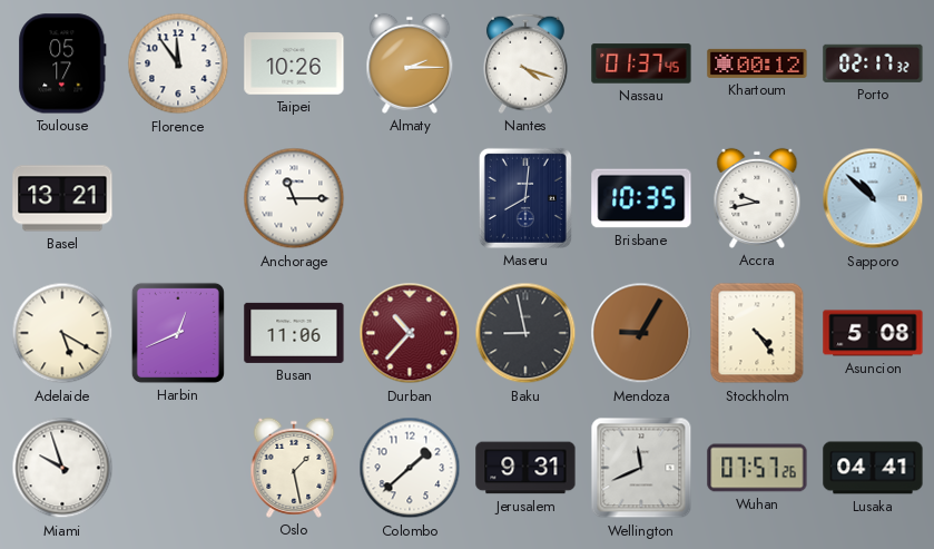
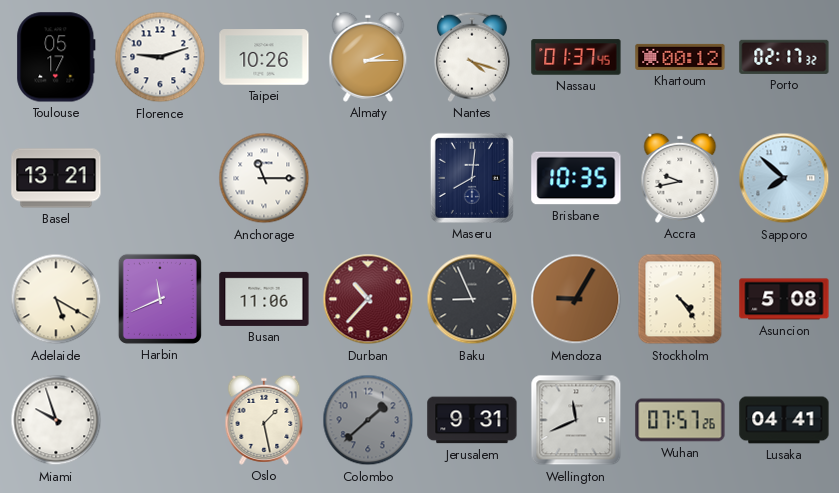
Florence: 11:54 -> 9:12 (160, 57)
Sapporo: 10:52 -> 7:52 (784, 178)
Harbin: 12:41 -> 11:41 (160, 299)
Baku: 8:58 -> 8:56 (472, 299)
Colombo dial: white -> grey (368, 420)
